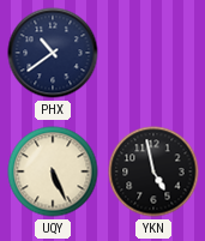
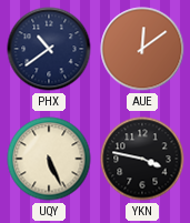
AUE: none -> 12:09 (142, 49)
YKN: 4:58 -> 3:47 (142, 159)
